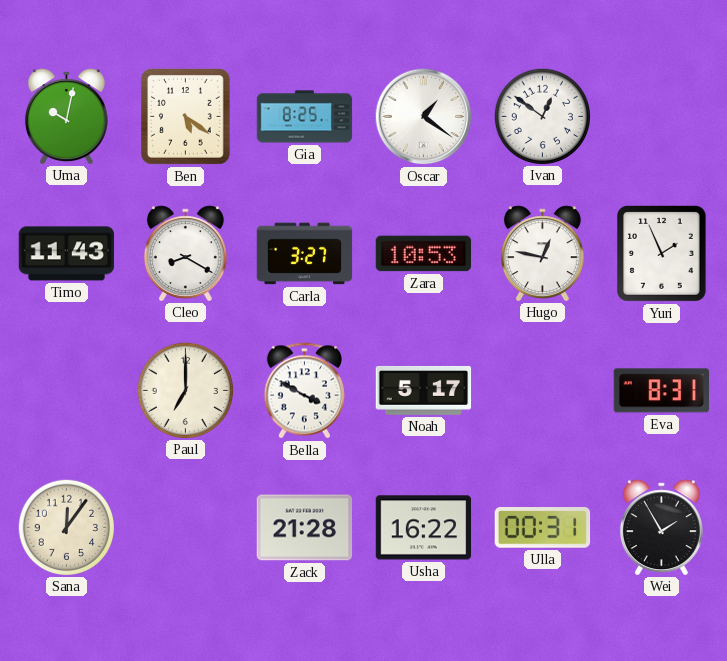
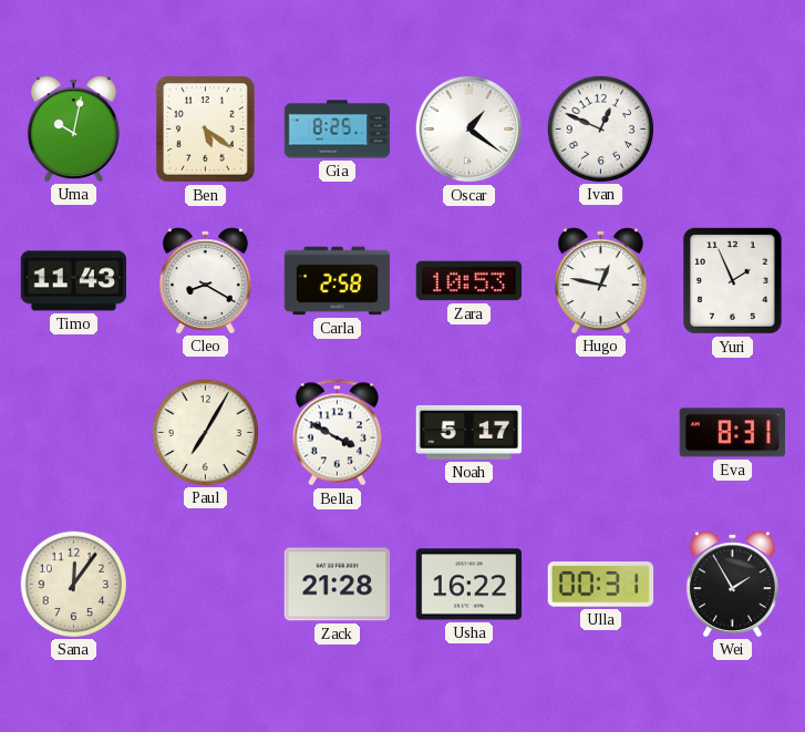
Ivan: 12:51 -> 12:49 (600, 128)
Carla: 3:27 -> 2:58 (338, 281)
Paul: 7:00 -> 7:05 (205, 432)
